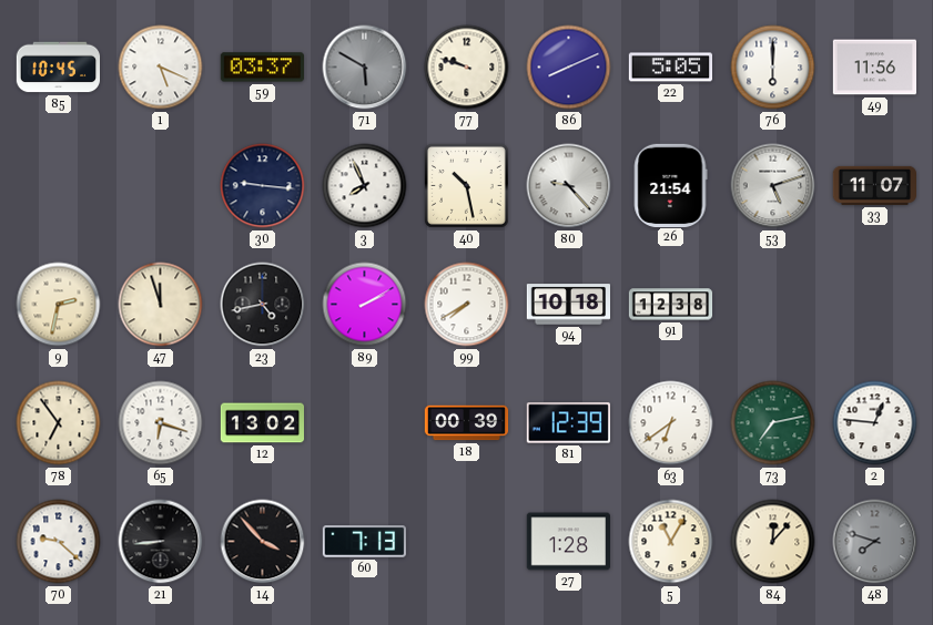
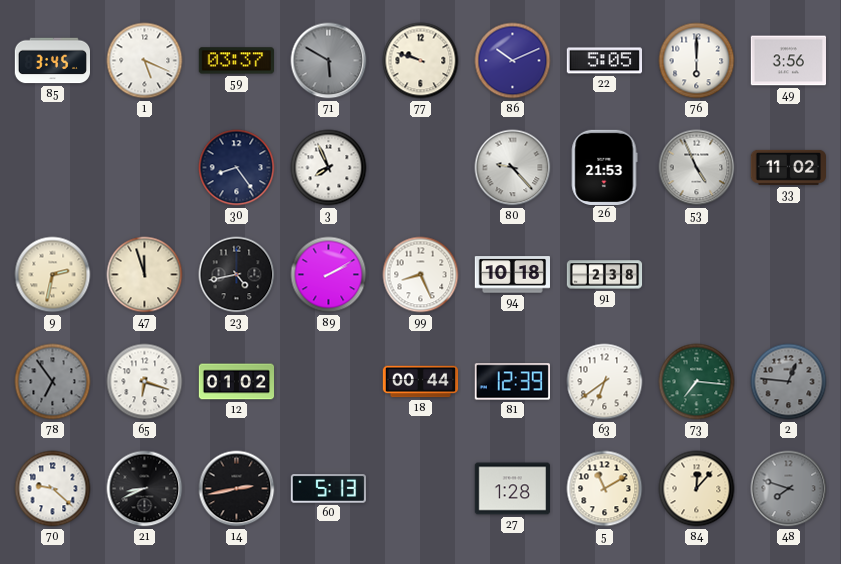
85: 10:45 -> 3:45 (52, 61)
86: 8:11 -> 10:11 (513, 61)
49: 11:56 -> 3:56 (788, 61)
30: 9:16 -> 8:24 (237, 168)
40: 10:28 -> none (467, 186)
26: 21:54 -> 21:53 (604, 167)
53: 5:12 -> 4:56 (697, 168)
33: 11:07 -> 11:02 (788, 167)
99: 7:40 -> 8:26 (421, 275)
91: 12:38 -> 2:38 (605, 275)
78 dial: cream -> grey (53, 382)
12: 13:02 -> 01:02 (237, 382)
18: 00:39 -> 00:44 (421, 382)
73: 7:13 -> 7:16 (697, 382)
2 dial: white -> grey (789, 382)
21: 8:44 -> 8:41 (145, 489)
14: 3:53 -> 2:43 (237, 489)
60: 7:13 -> 5:13 (328, 489)
5: 11:05 -> 11:10 (605, 489)
